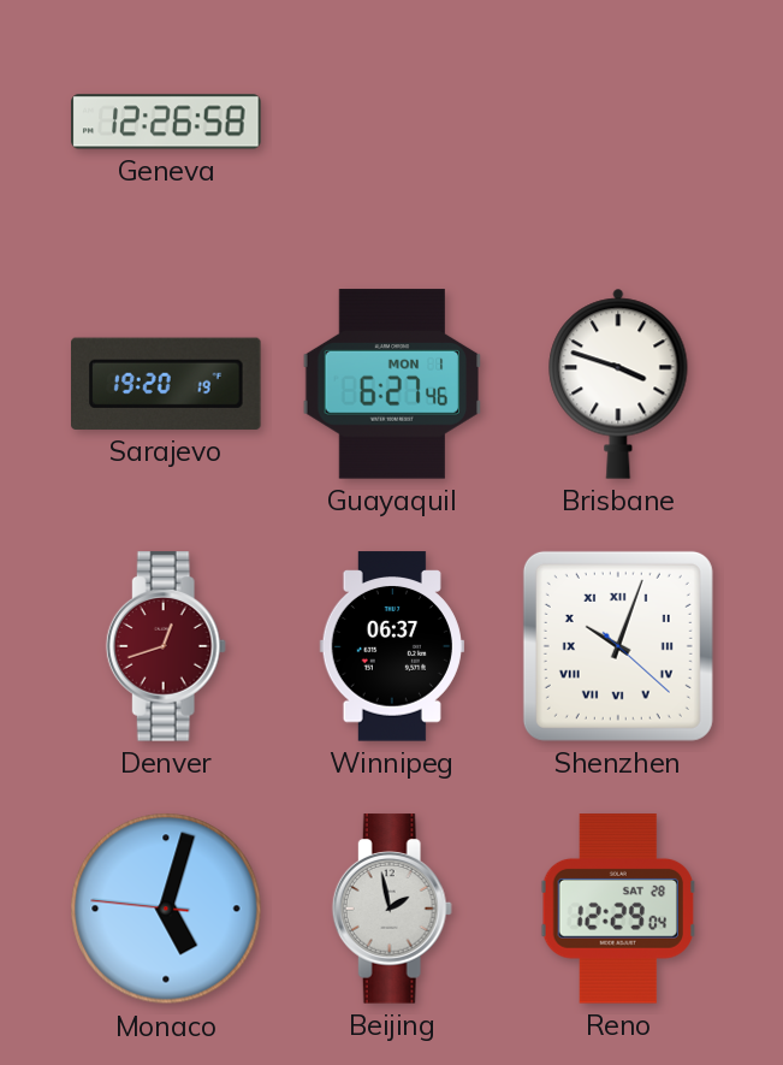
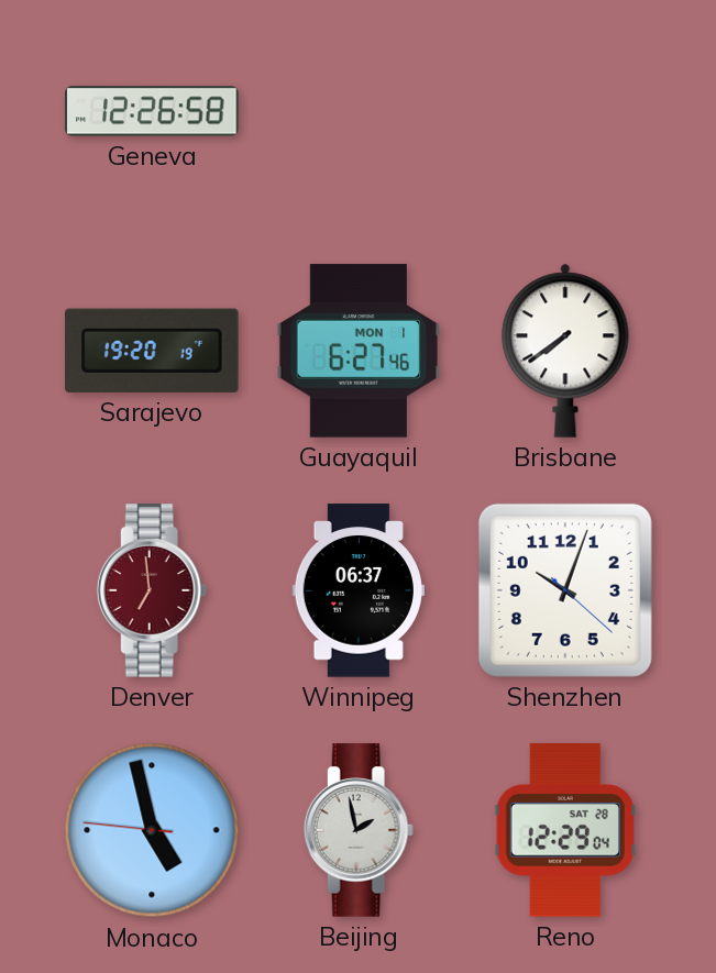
Brisbane: 3:48 -> 7:39 (565, 351)
Denver: 12:42 -> 6:59 (152, 590)
Shenzhen numerals: Roman -> Arabic (565, 590)
Monaco: 5:02 -> 4:57 (152, 830)
